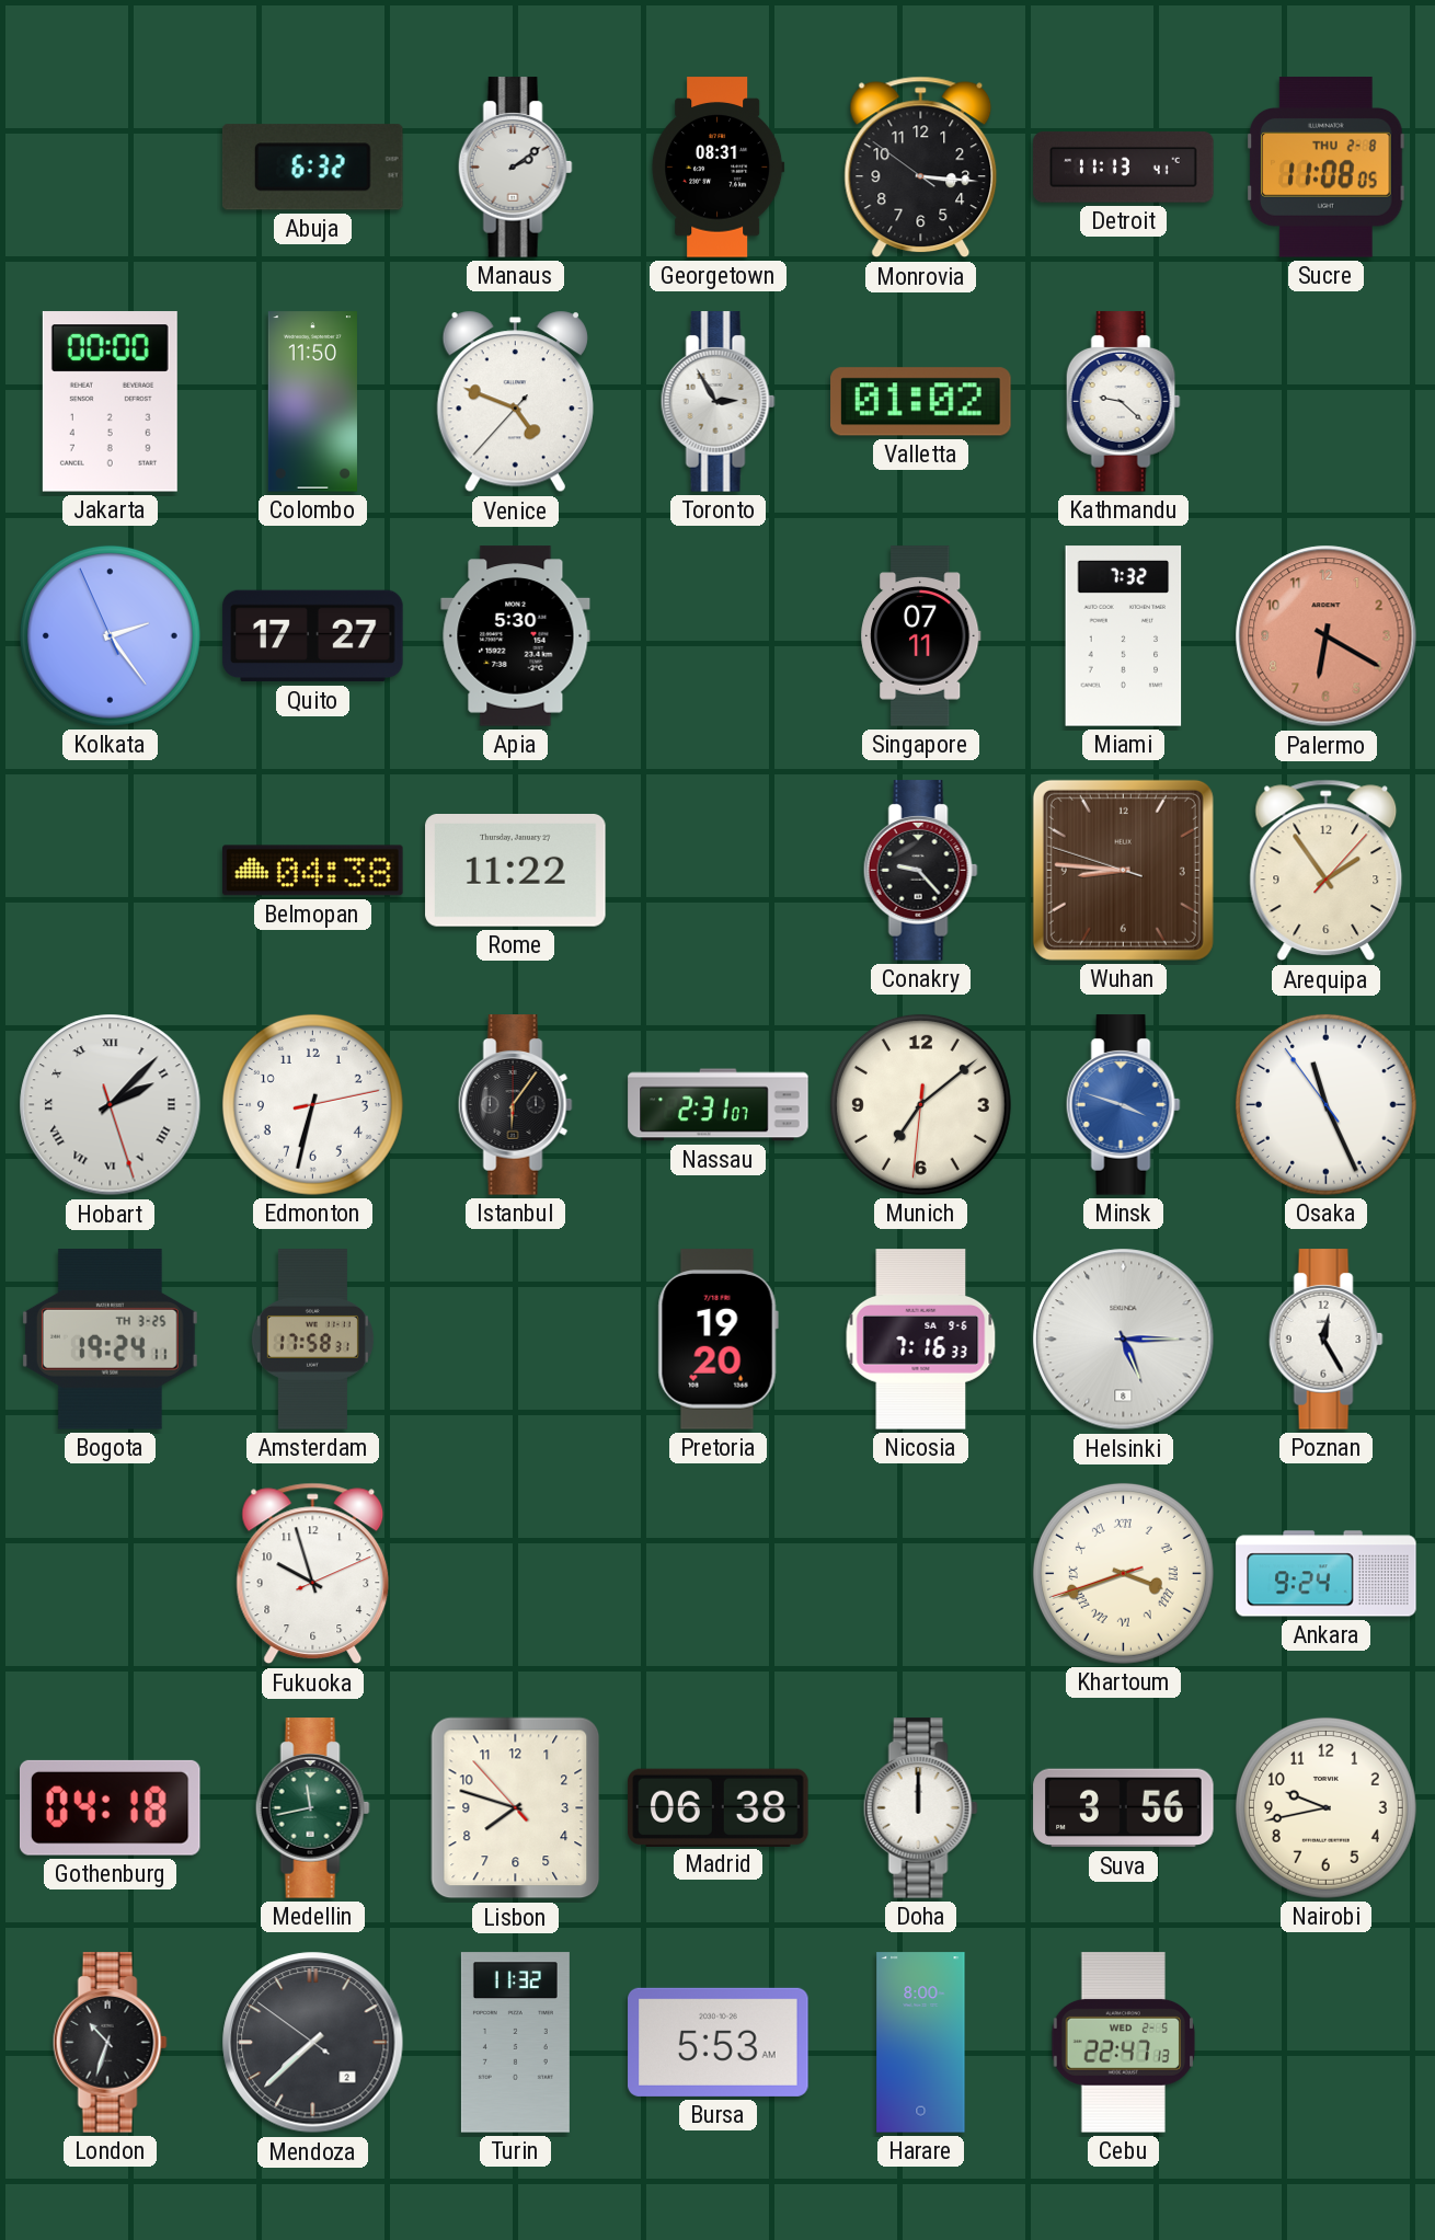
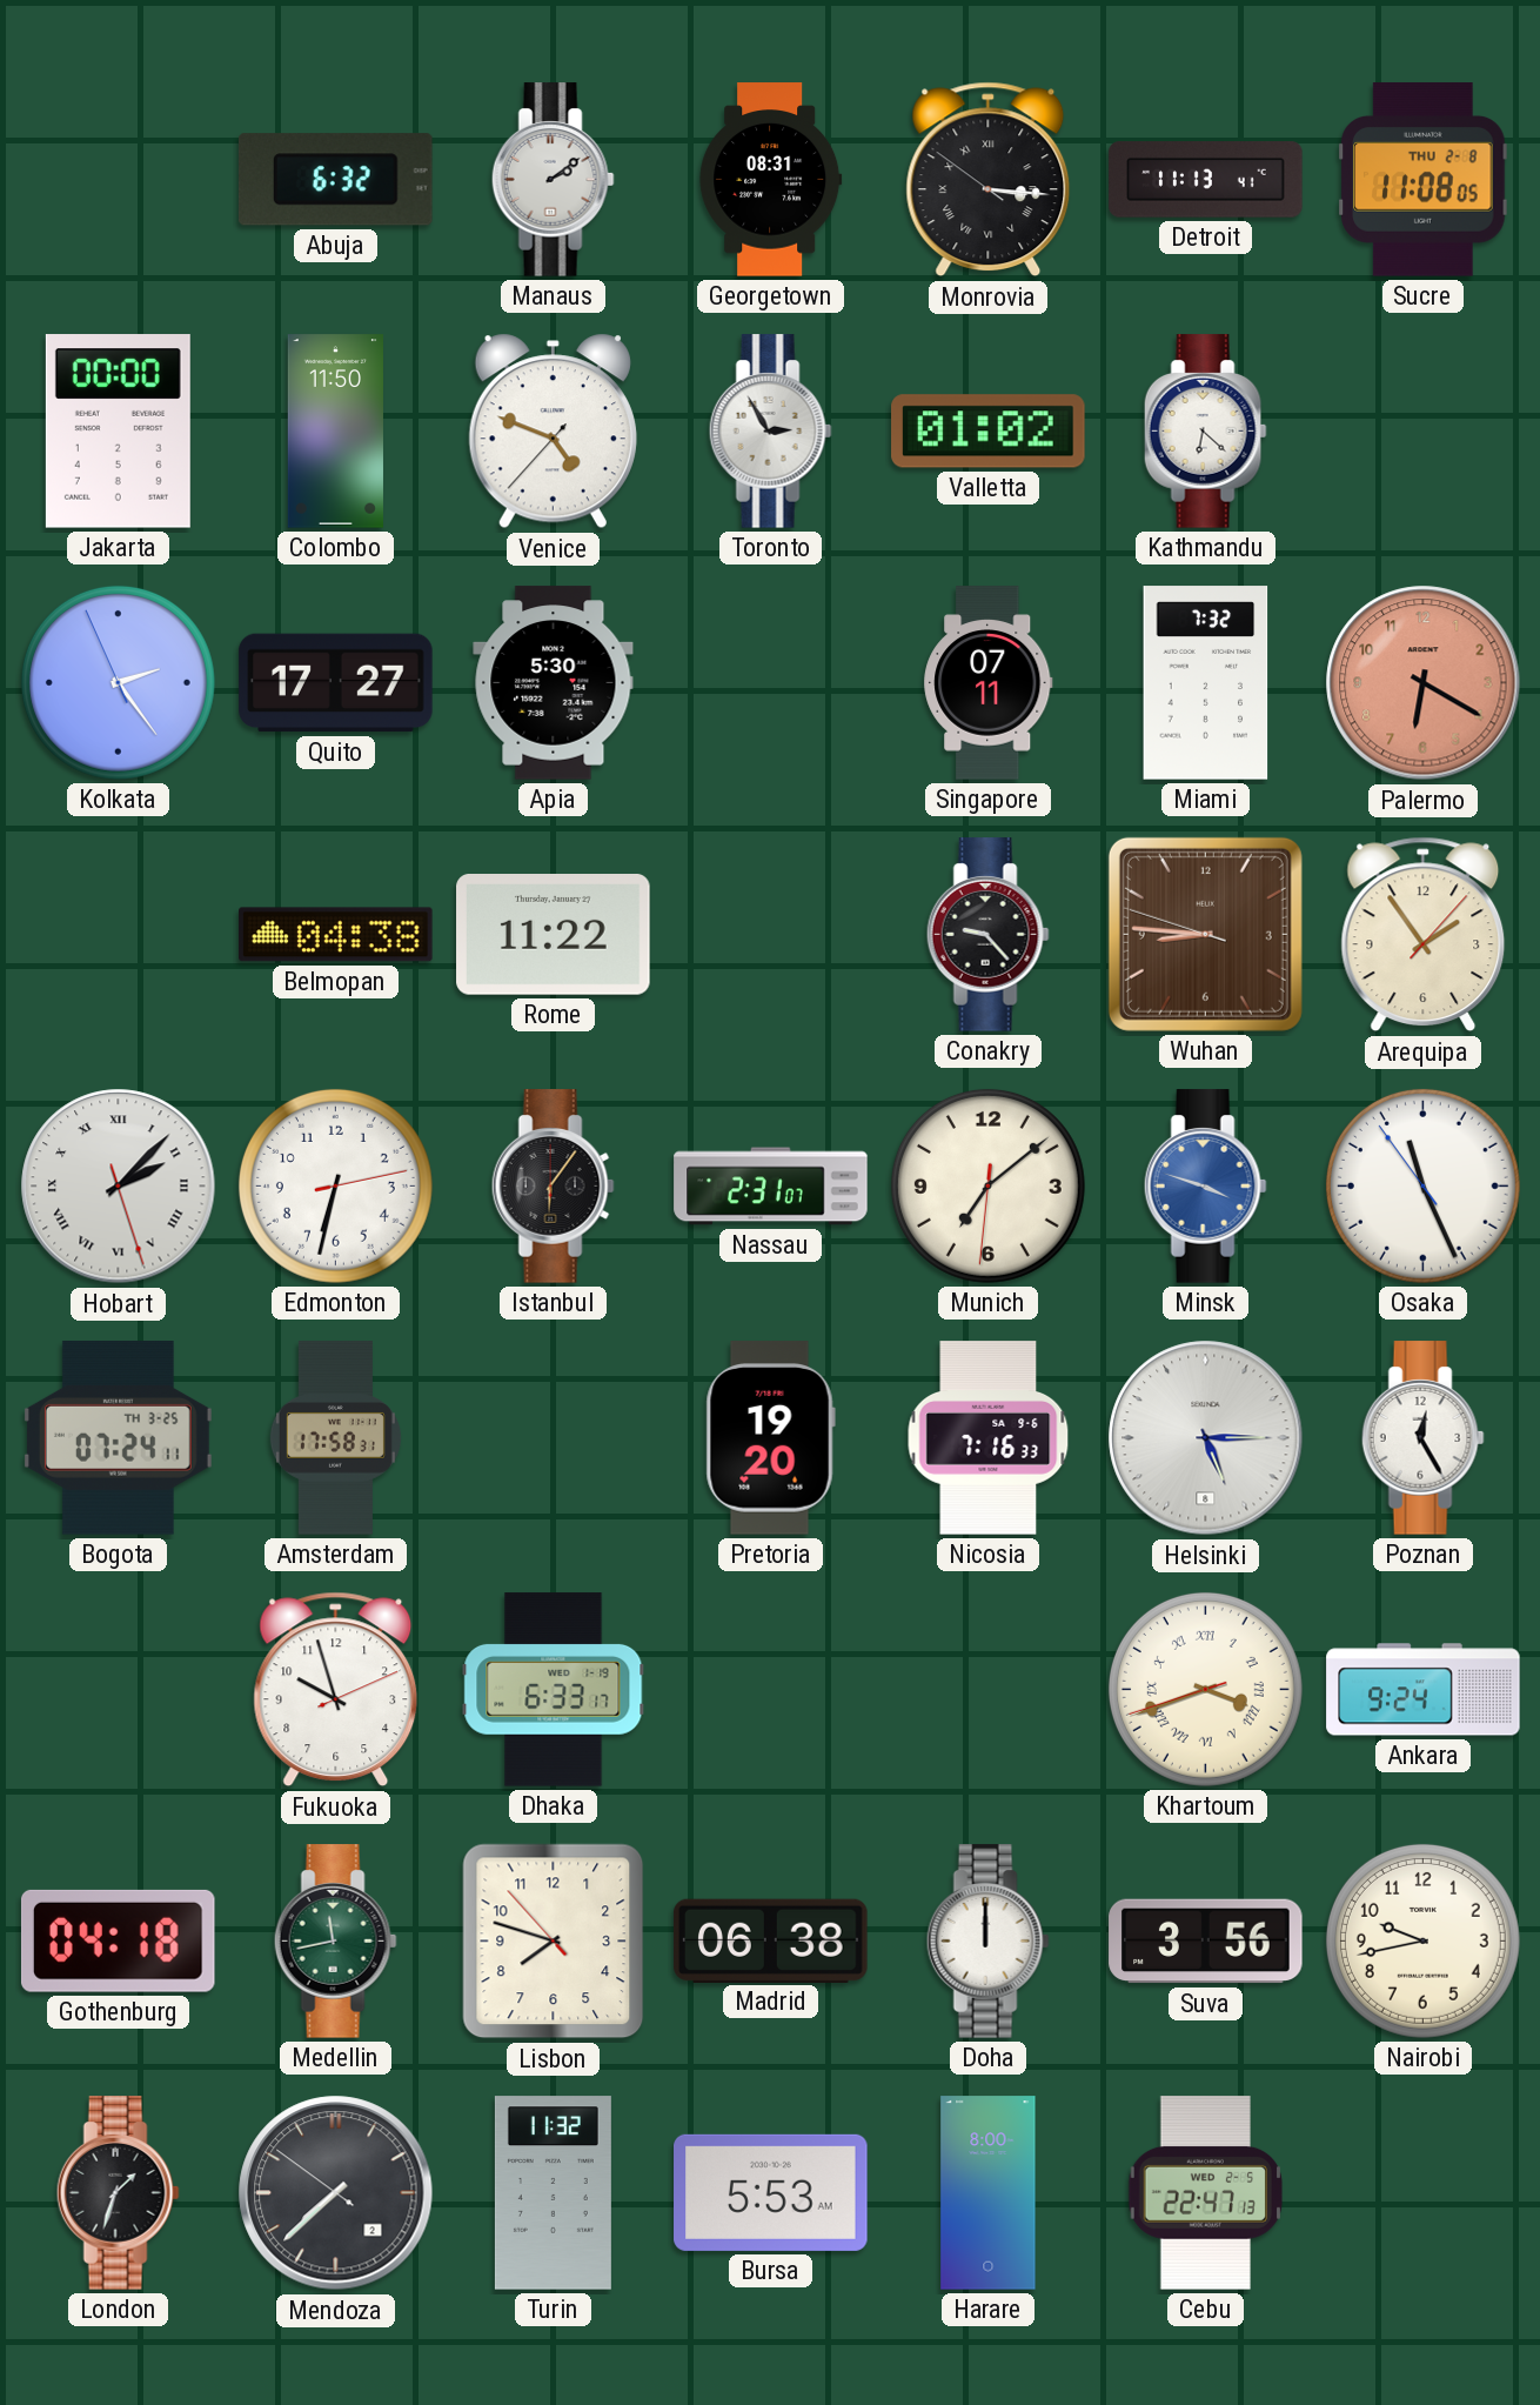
Monrovia numerals: Arabic -> Roman (989, 180)
Kathmandu: 9:22 -> 6:22 (1205, 432)
Bogota: 19:24 -> 07:24 (118, 1438)
Dhaka: none -> 6:33 (554, 1690)
London: 10:33 -> 1:33 (118, 2193)
